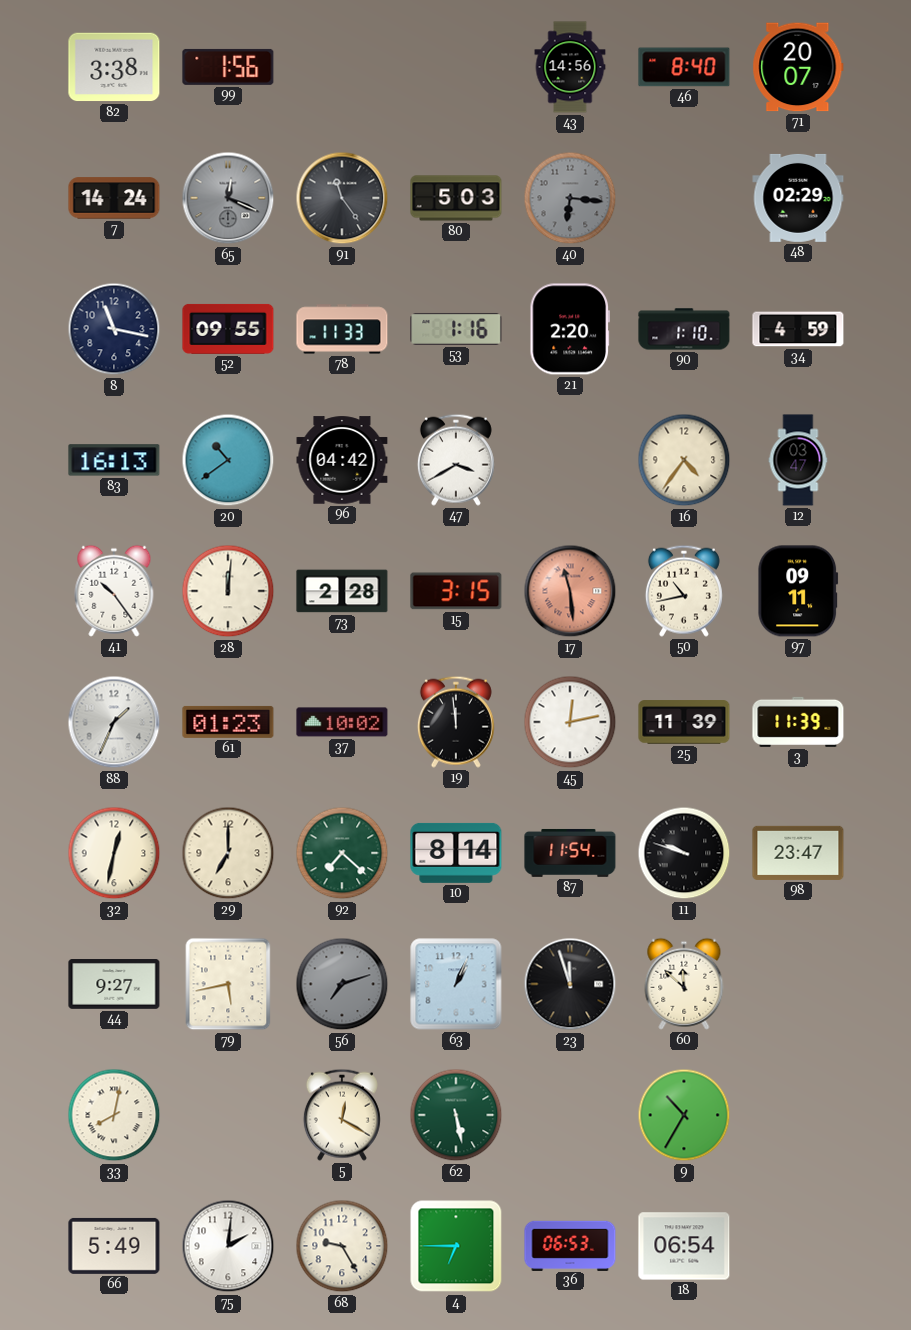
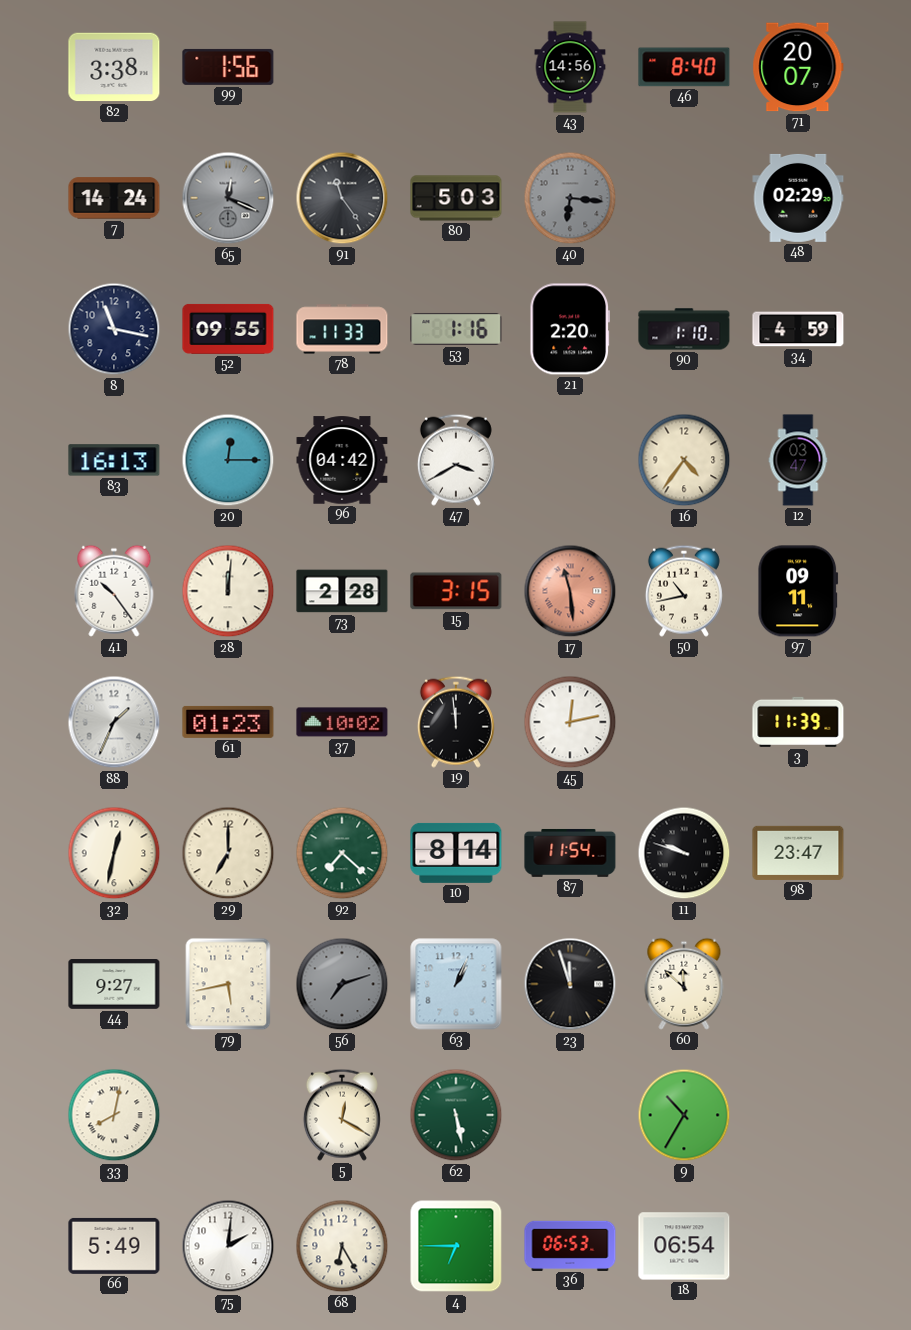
20: 10:39 -> 12:15 (228, 460)
25: 11:39 -> none (684, 722)
68: 9:25 -> 6:25 (342, 1246)
